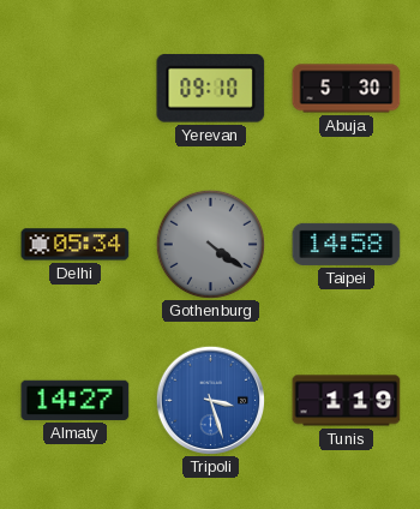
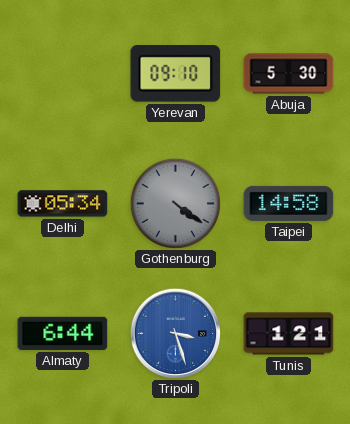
Almaty: 14:27 -> 6:44 (63, 333)
Tunis: 1:19 -> 1:21 (289, 334)
